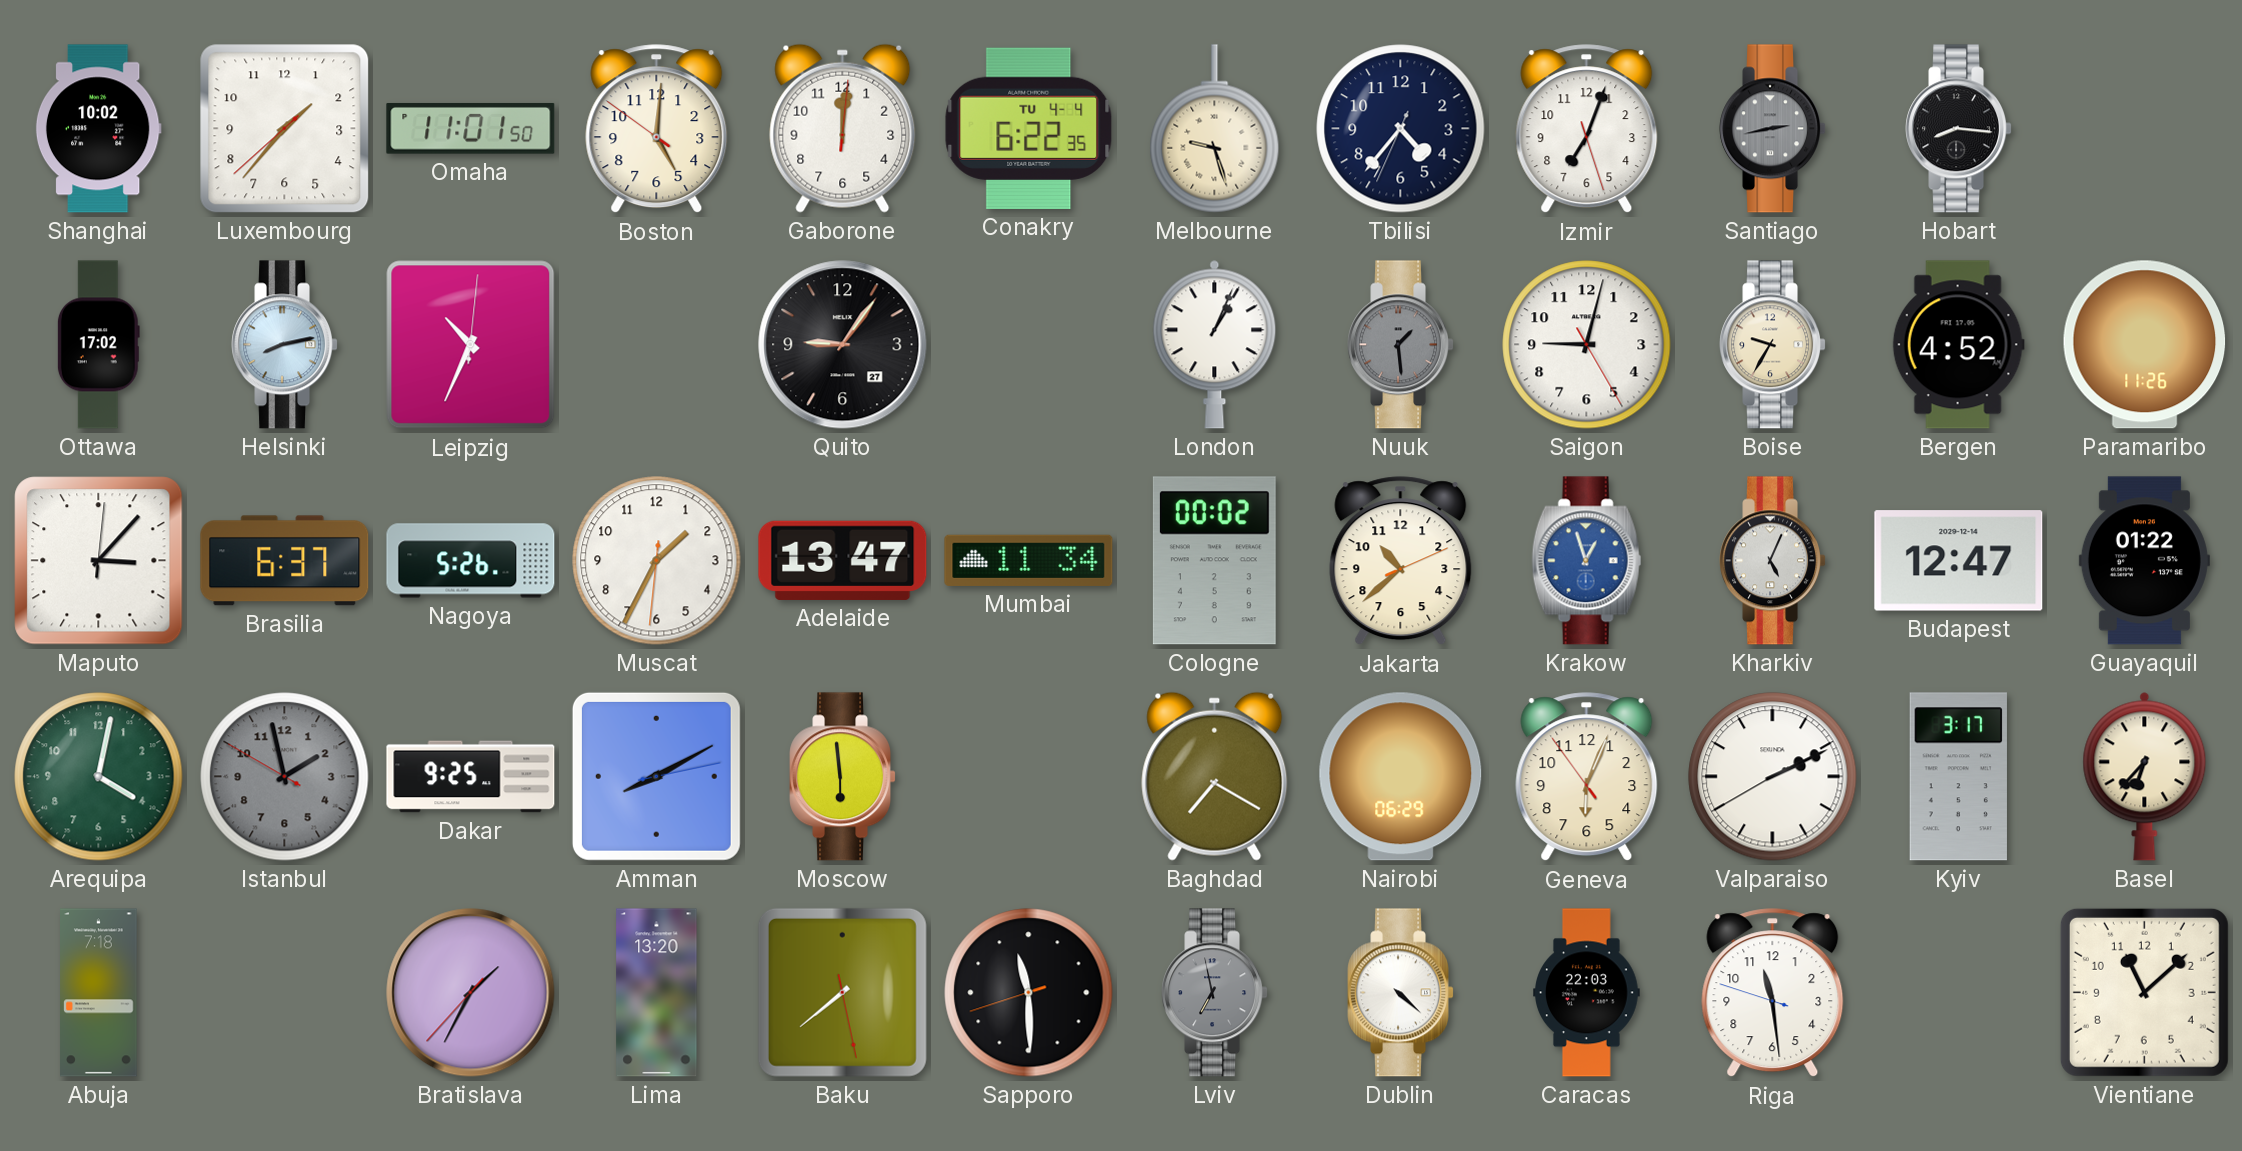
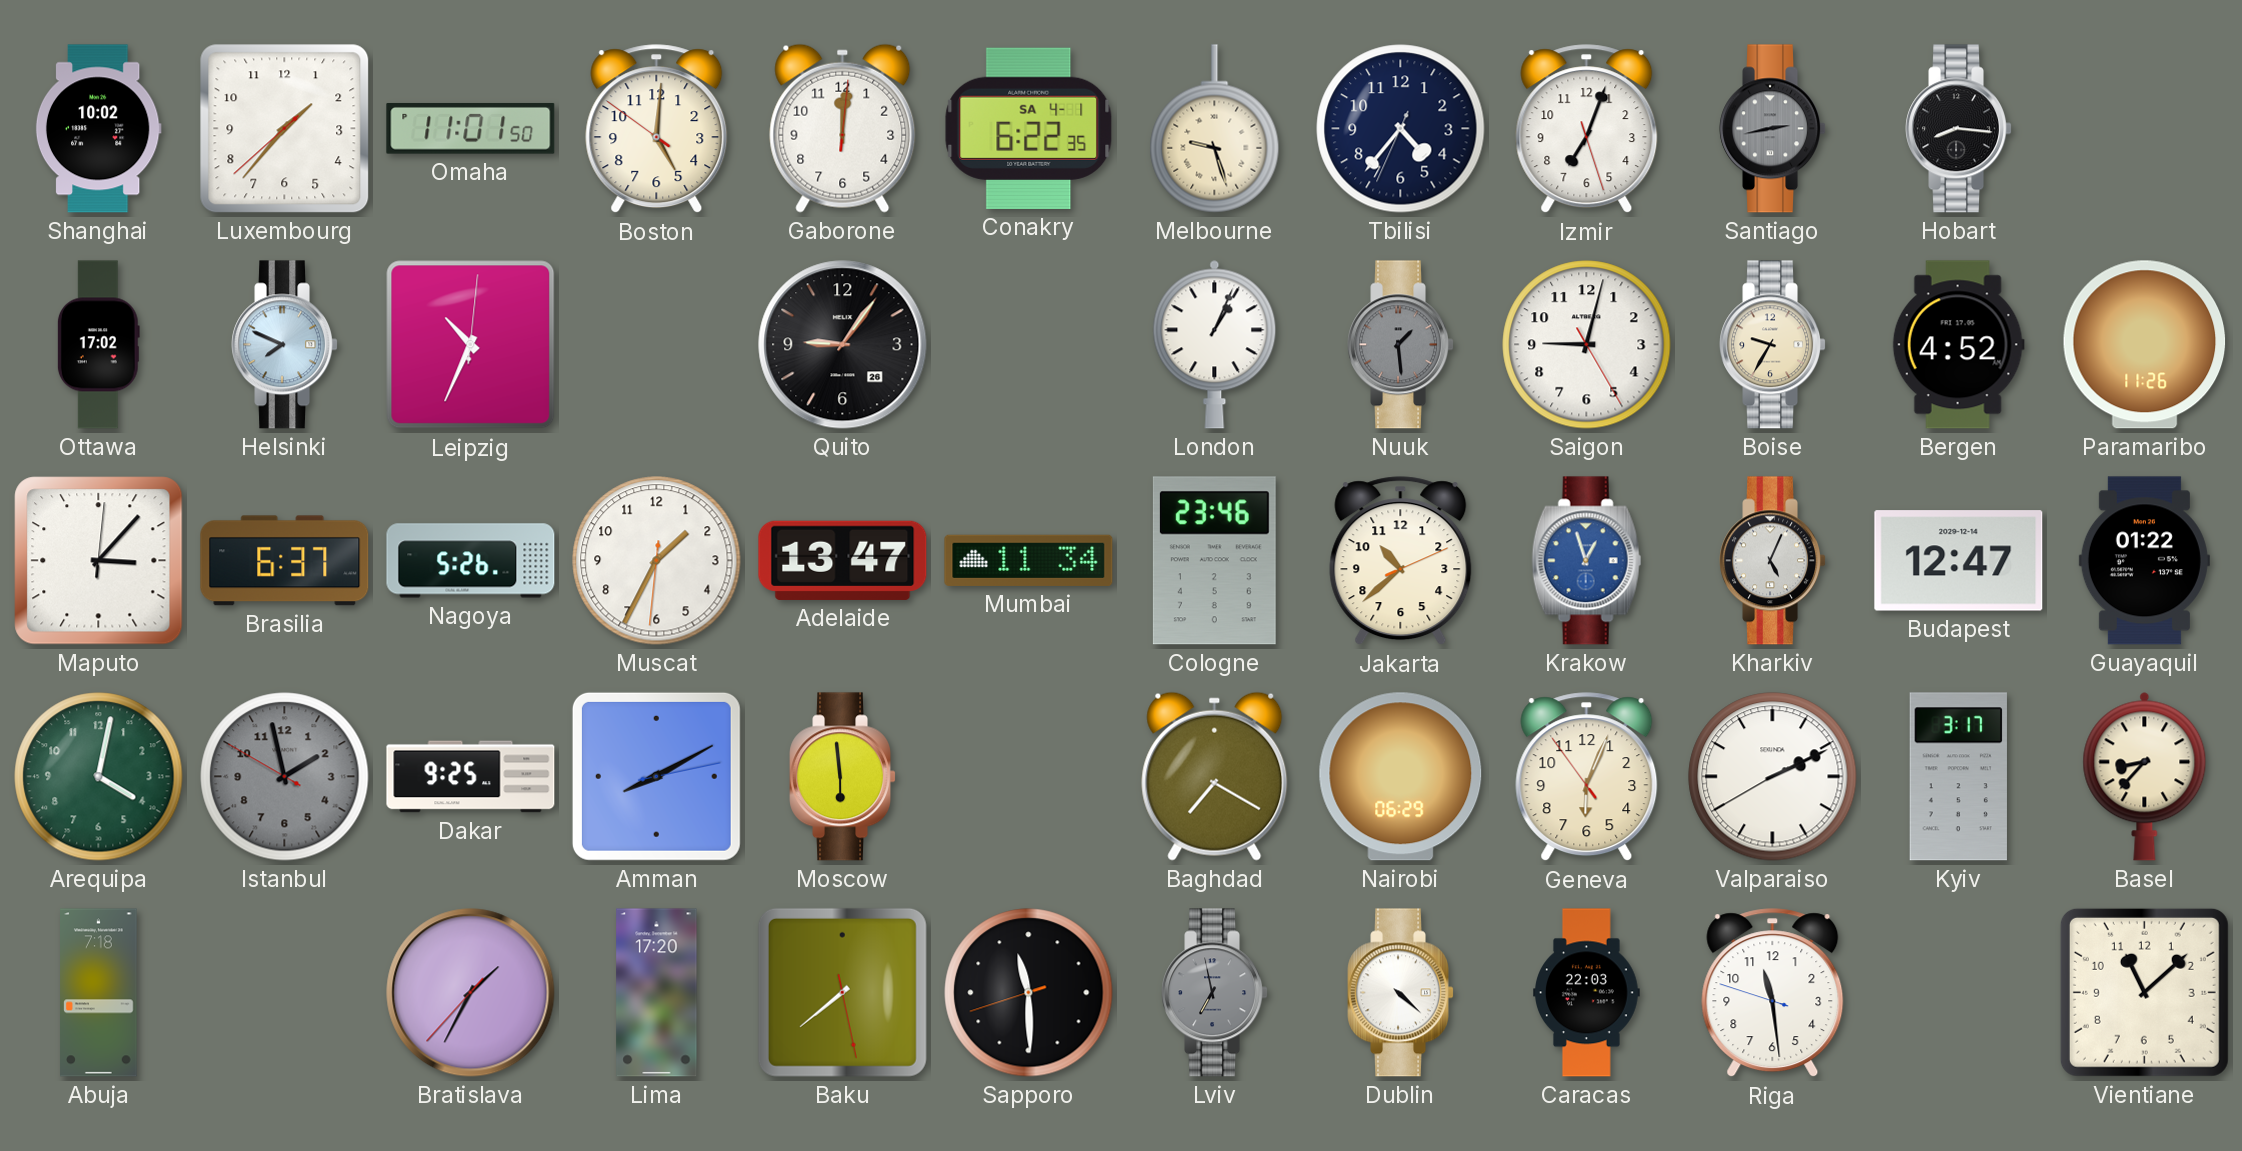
Conakry date: TU 4-4 -> SA 4-1 (1029, 128)
Helsinki: 8:13 -> 7:49 (285, 345)
Quito date: 27 -> 26 (843, 345)
Cologne: 00:02 -> 23:46 (1214, 561)
Basel: 6:37 -> 8:37 (2145, 776)
Lima: 13:20 -> 17:20 (657, 993)
